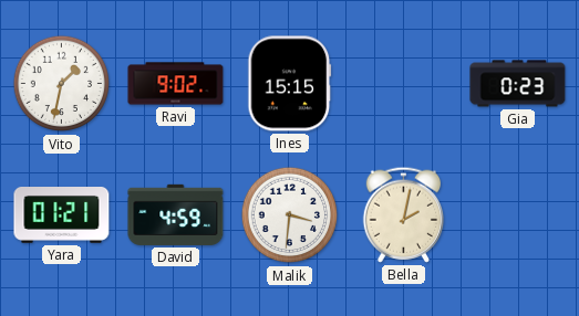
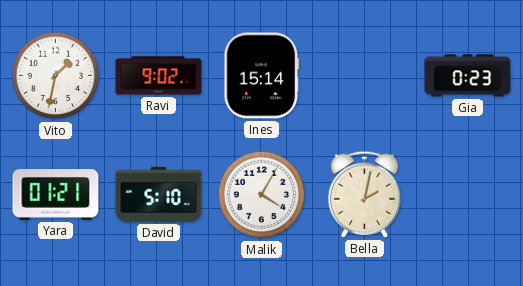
Ines: 15:15 -> 15:14 (262, 76)
David: 4:59 -> 5:10 (159, 194)
Malik: 3:31 -> 4:05 (262, 195)
